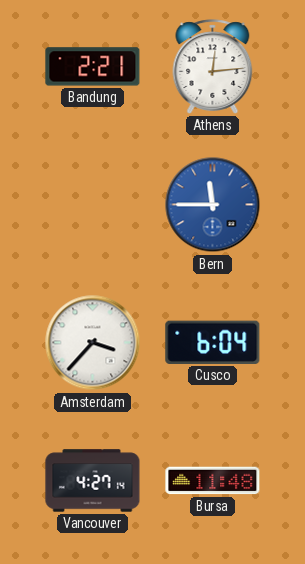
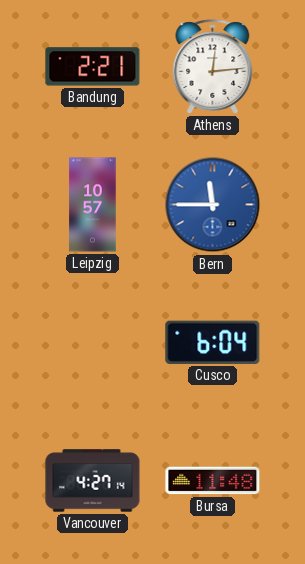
Leipzig: none -> 10:57 (93, 205)
Amsterdam: 3:37 -> none (93, 343)
